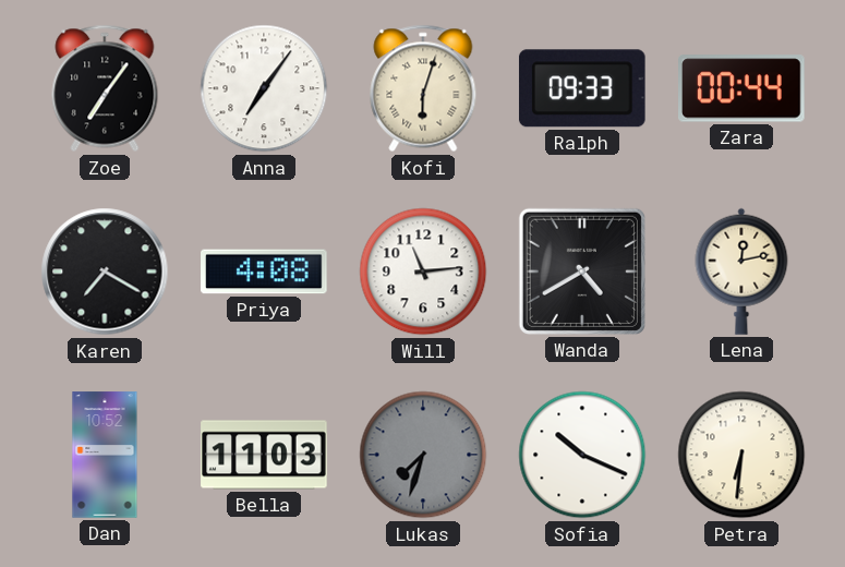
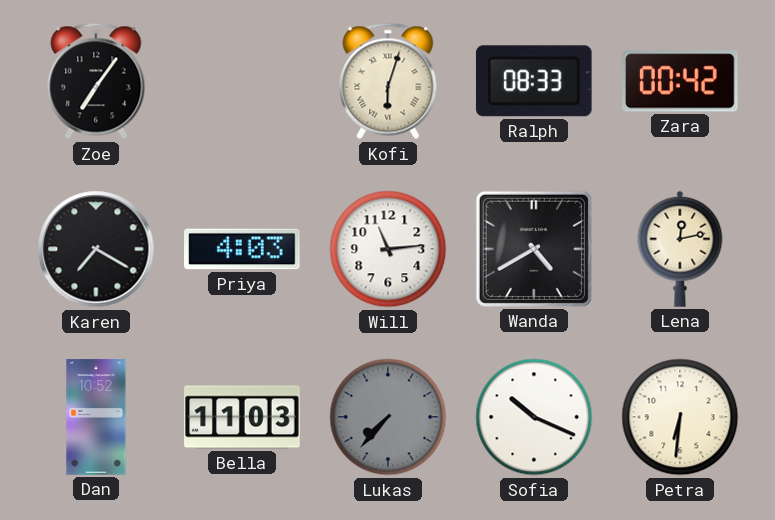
Anna: 7:06 -> none (264, 88)
Ralph: 09:33 -> 08:33 (534, 81)
Zara: 00:44 -> 00:42 (681, 81)
Priya: 4:08 -> 4:03 (242, 249)
Lukas: 7:33 -> 7:37 (388, 417)
